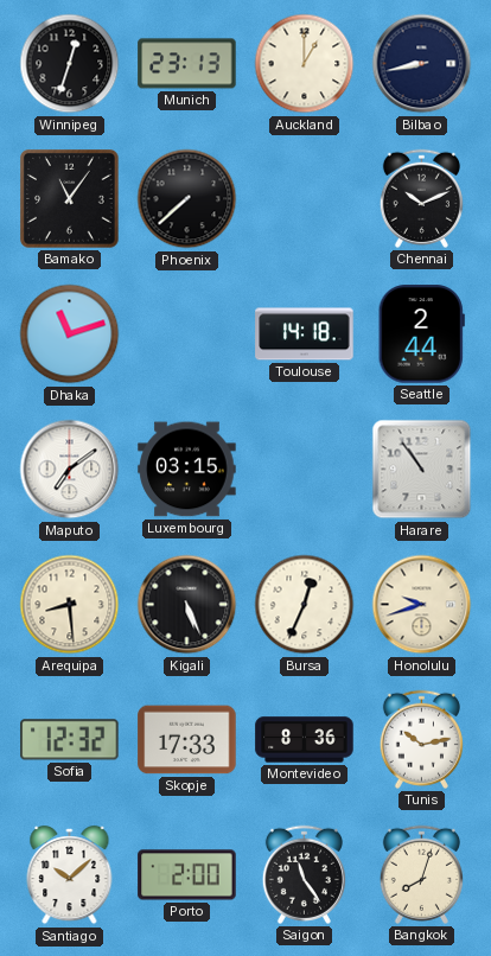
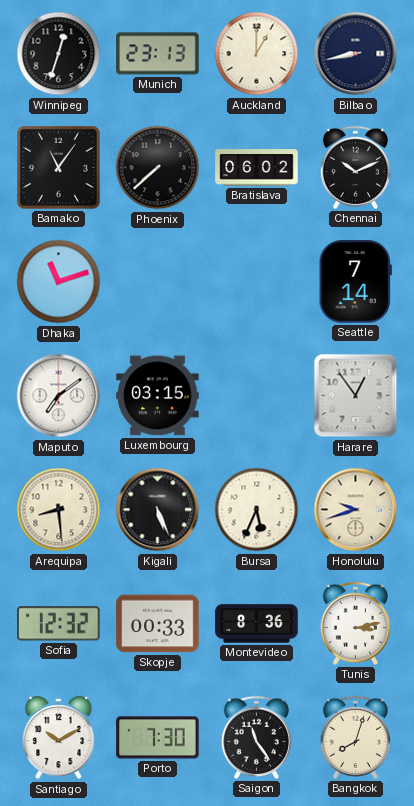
Bratislava: none -> 06:02 (257, 168)
Toulouse: 14:18 -> none (305, 334)
Seattle: 2:44 -> 7:14 (355, 282)
Harare: 10:54 -> 12:54 (356, 396)
Bursa: 12:34 -> 5:34 (257, 510)
Skopje: 17:33 -> 00:33 (158, 624)
Tunis: 10:13 -> 3:13 (355, 623)
Santiago: 10:08 -> 10:10 (59, 738)
Porto: 2:00 -> 7:30 (158, 738)
